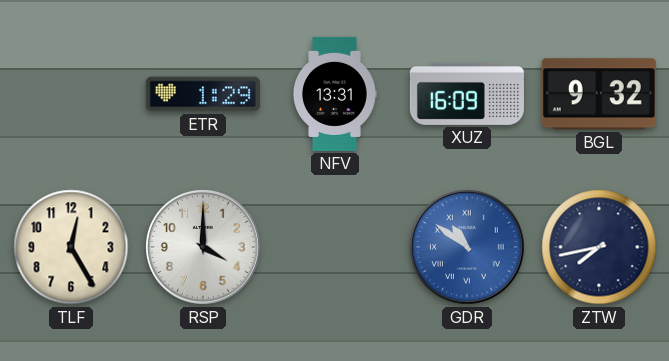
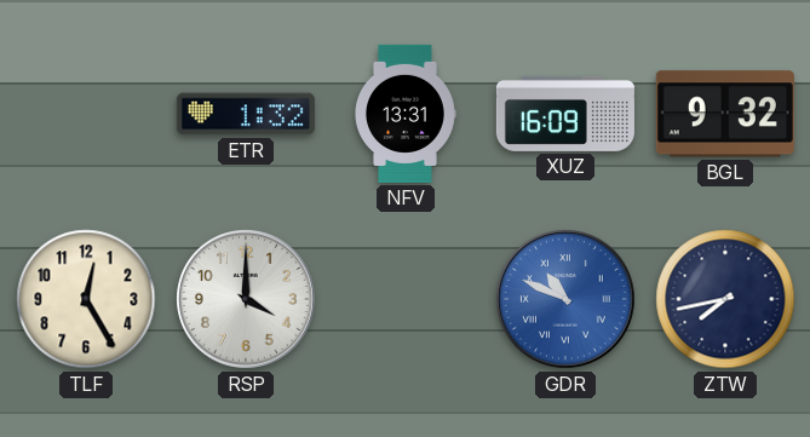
ETR: 1:29 -> 1:32 (246, 114)
GDR: 10:51 -> 10:49 (567, 300)
